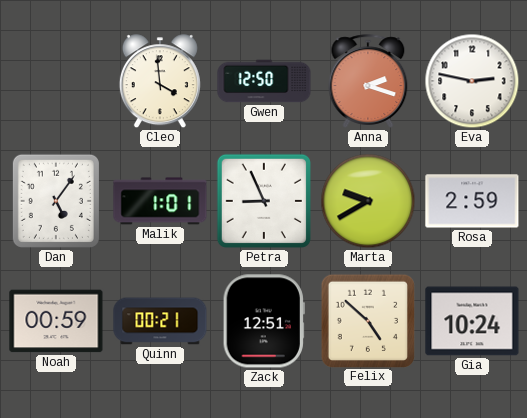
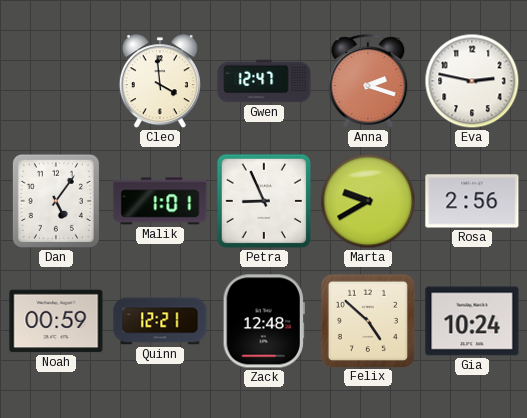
Gwen: 12:50 -> 12:47 (264, 81)
Rosa: 2:59 -> 2:56 (472, 201)
Quinn: 00:21 -> 12:21 (160, 321)
Zack: 12:51 -> 12:48 (264, 321)
